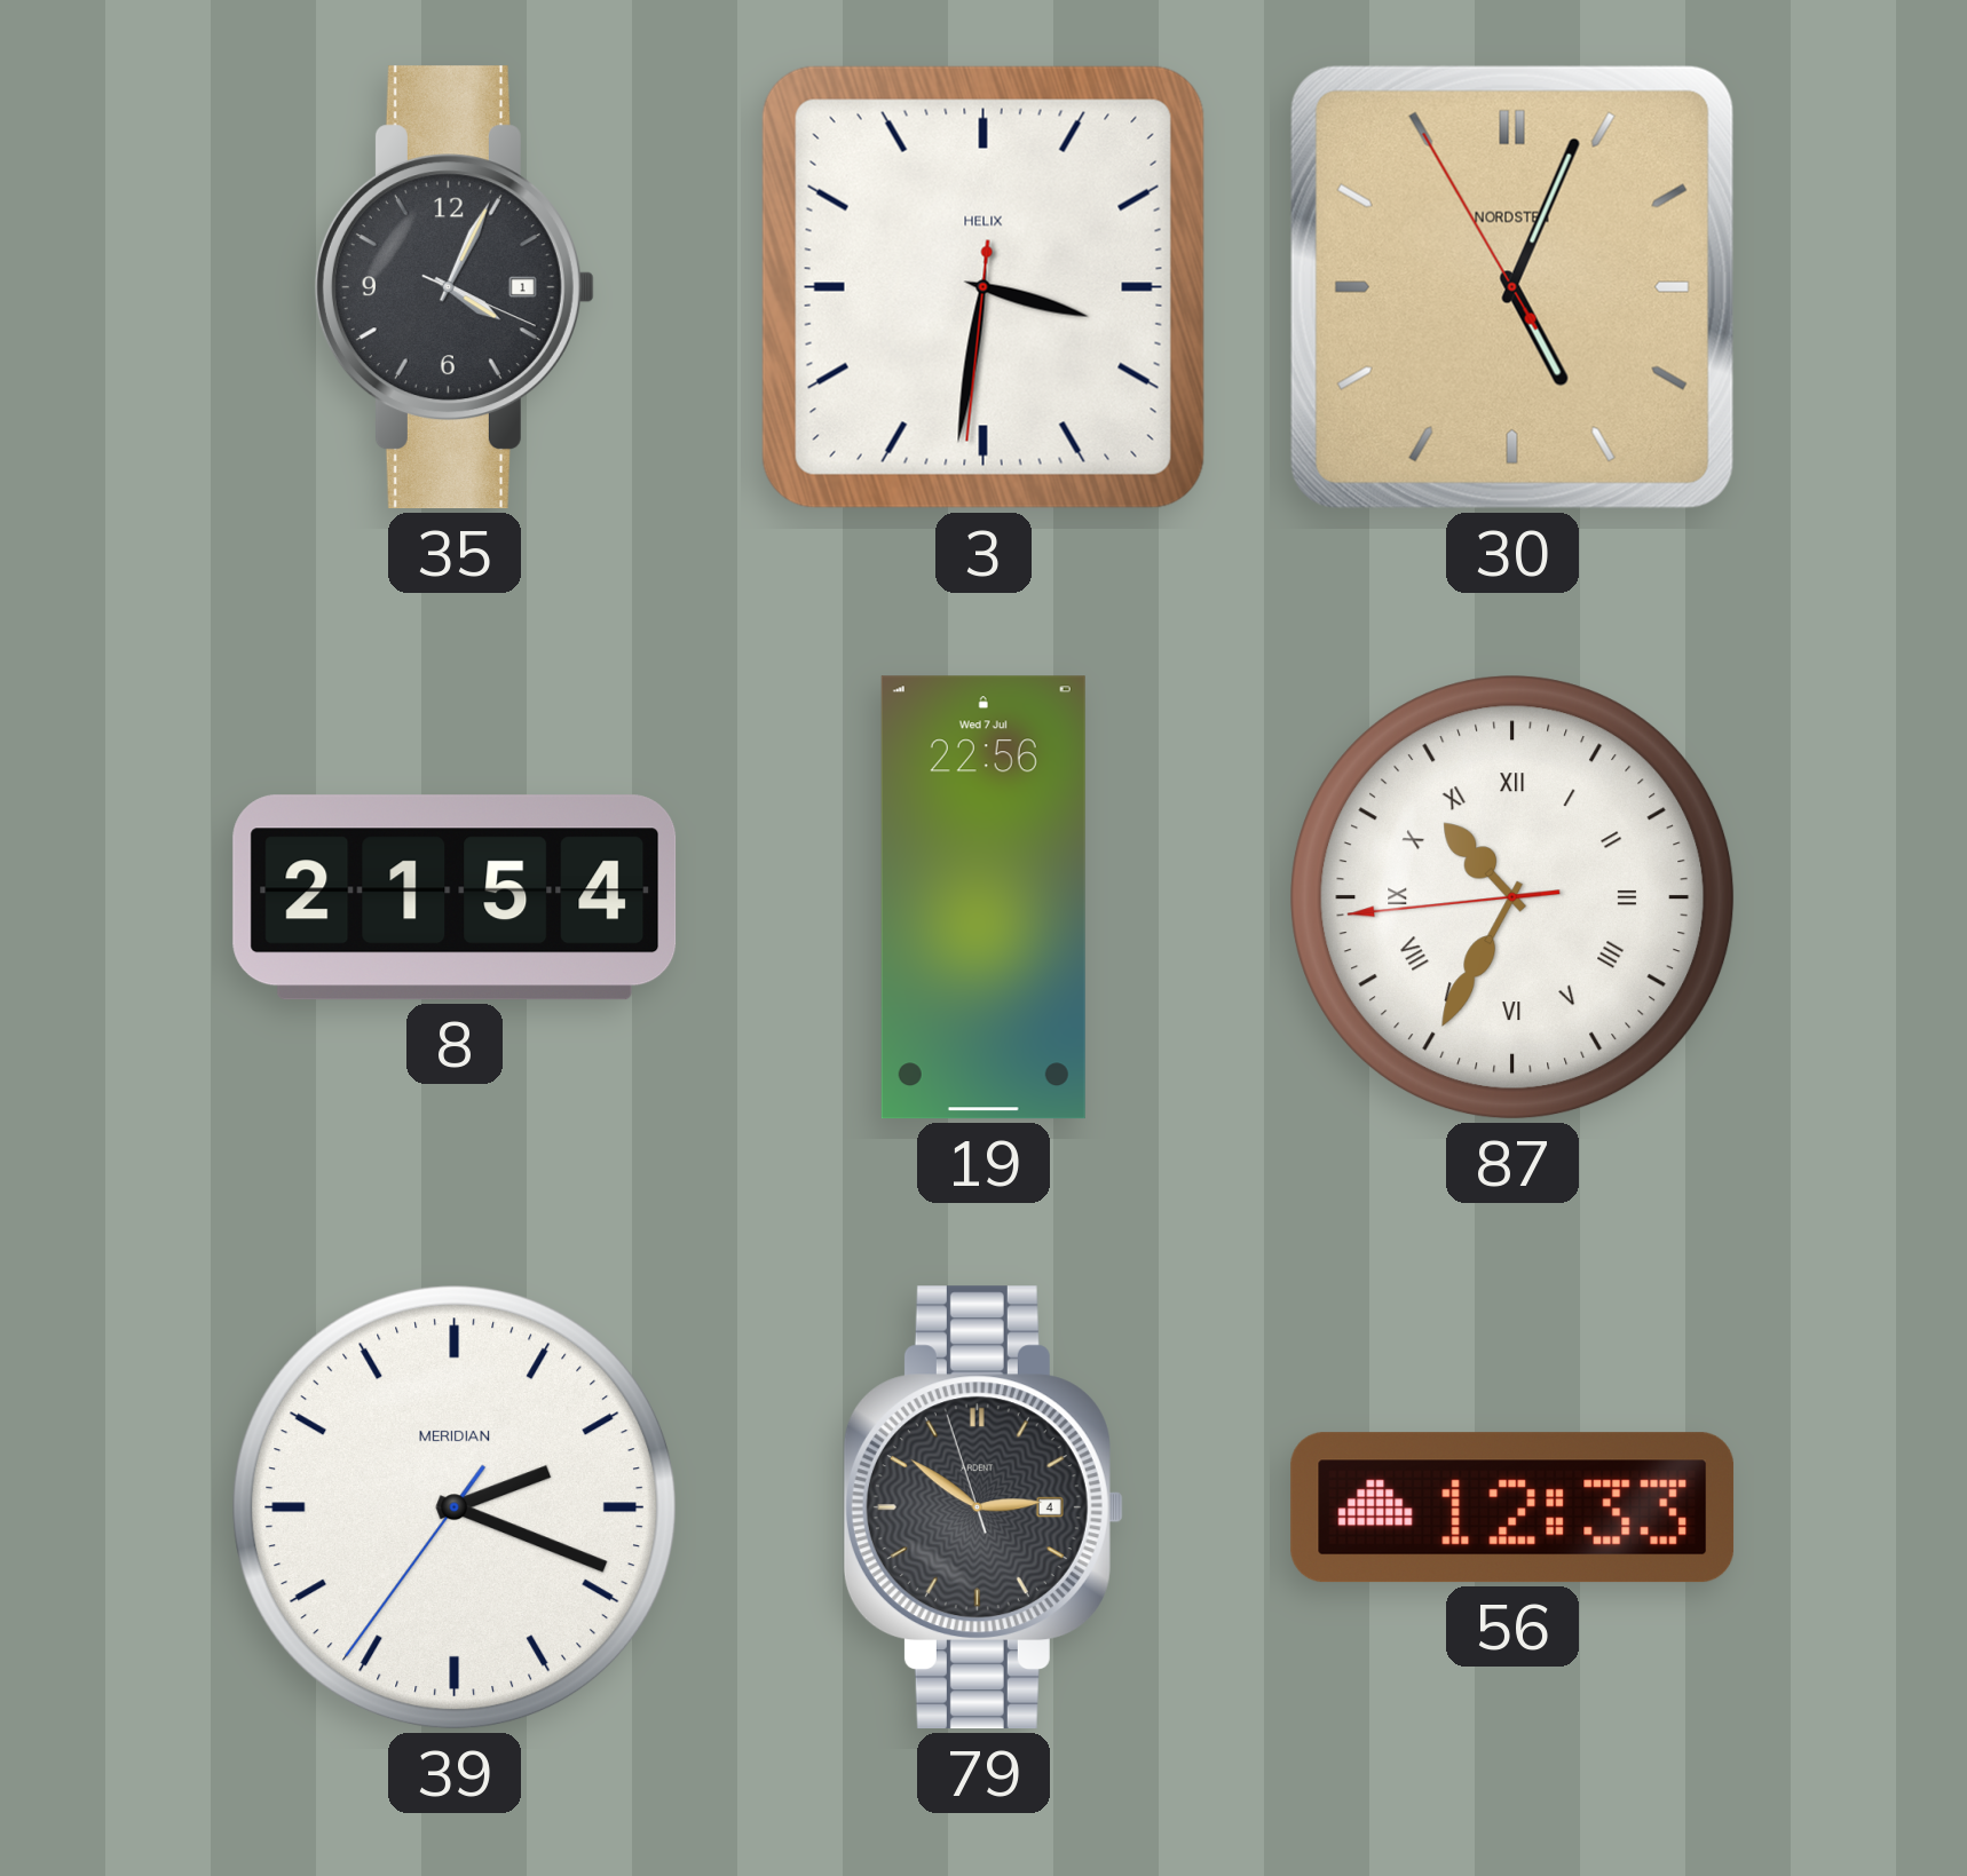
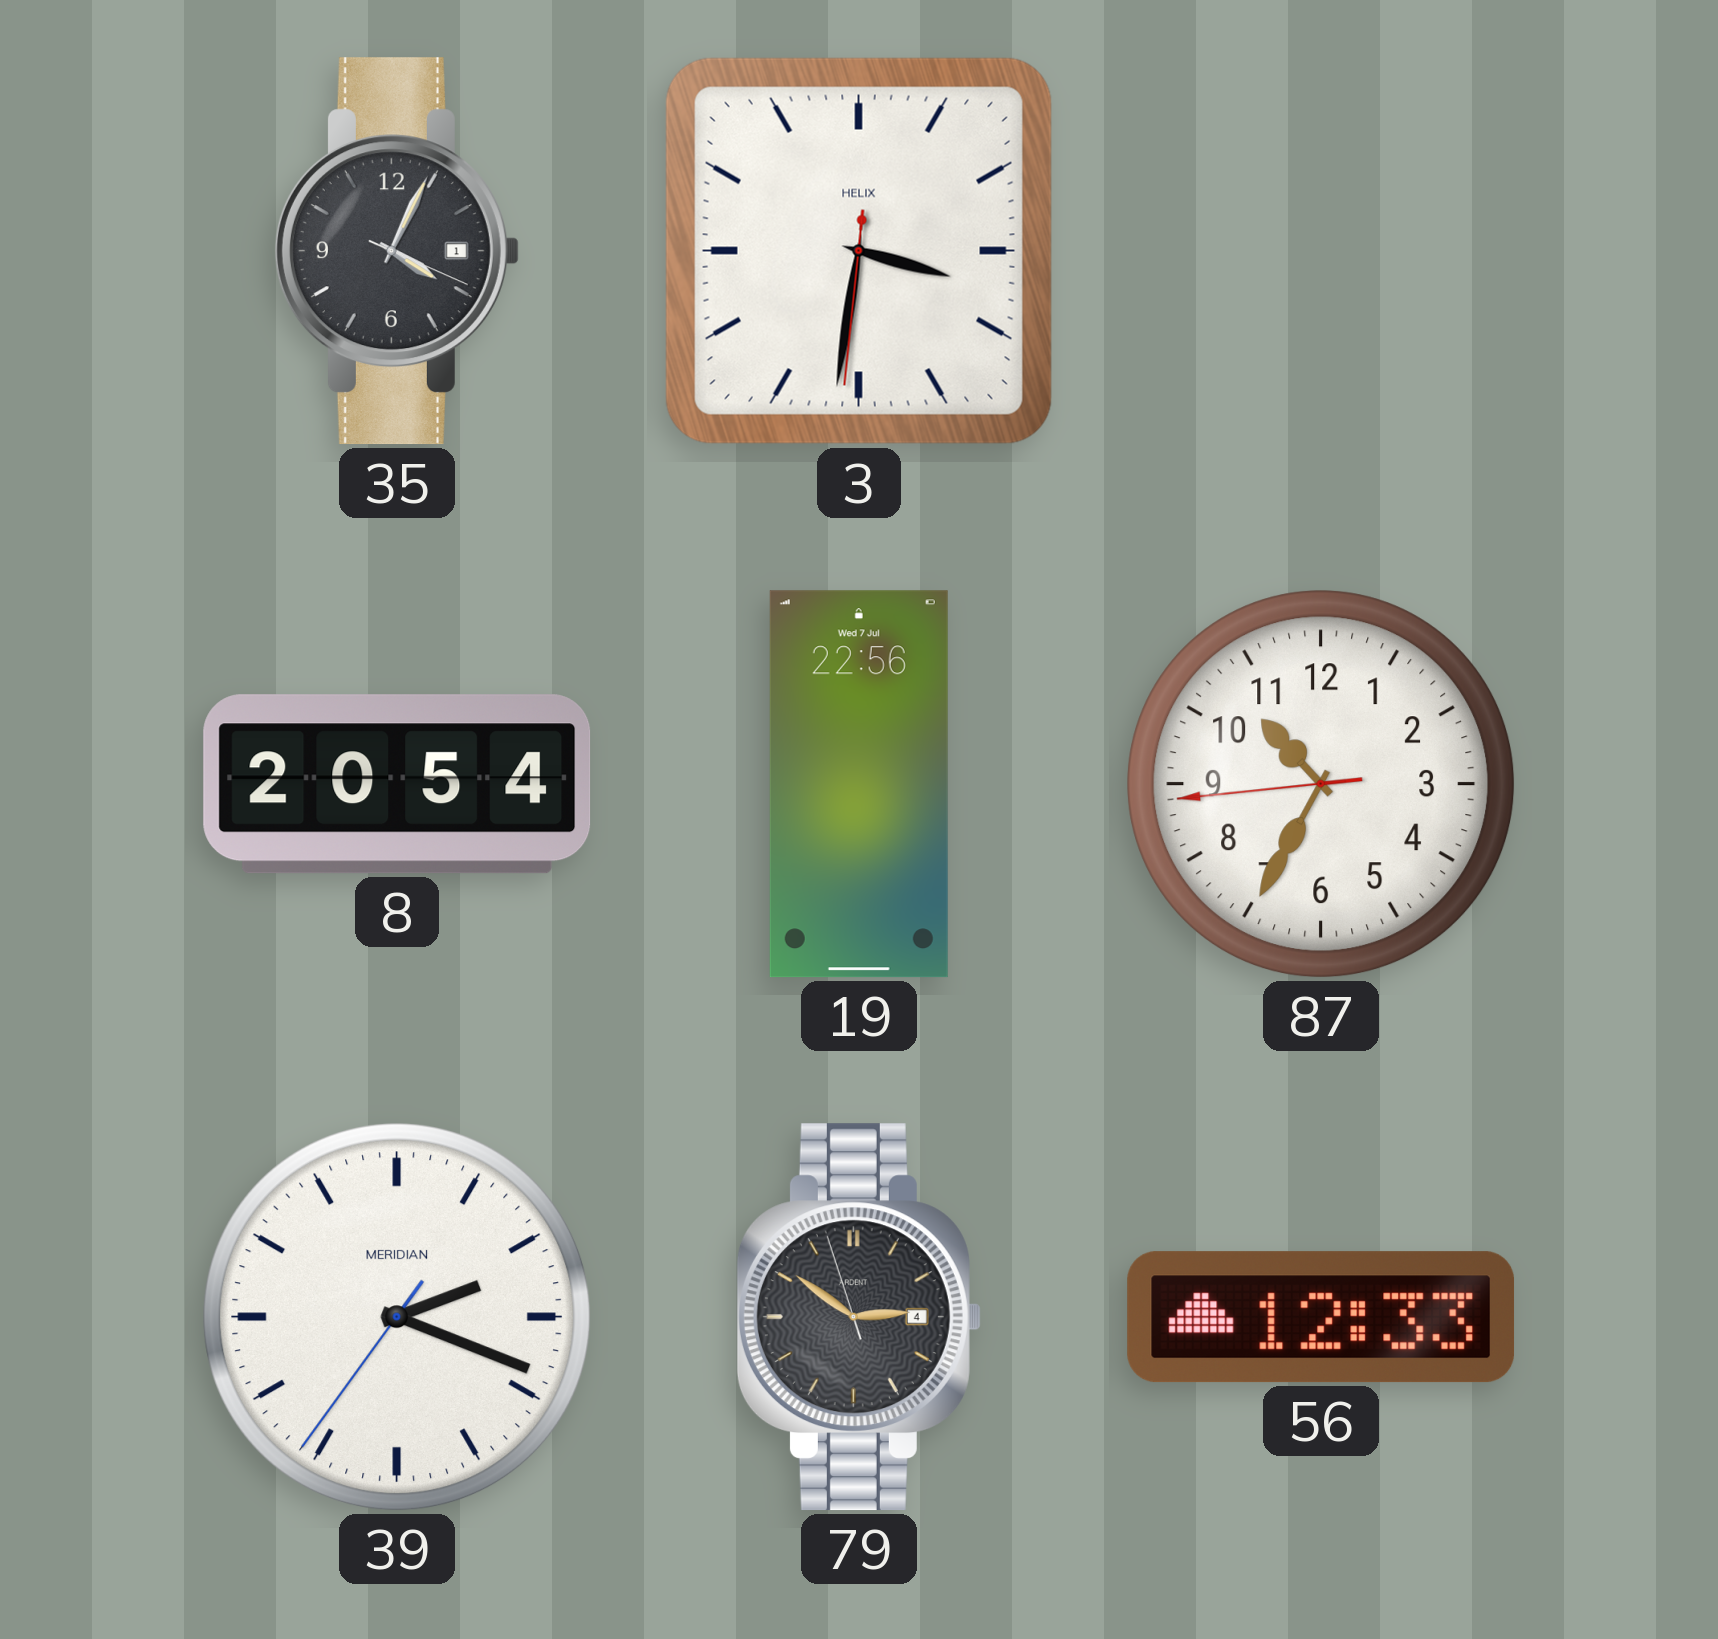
30: 5:03 -> none (1512, 287)
8: 21:54 -> 20:54 (397, 784)
87 numerals: Roman -> Arabic (1321, 784)
